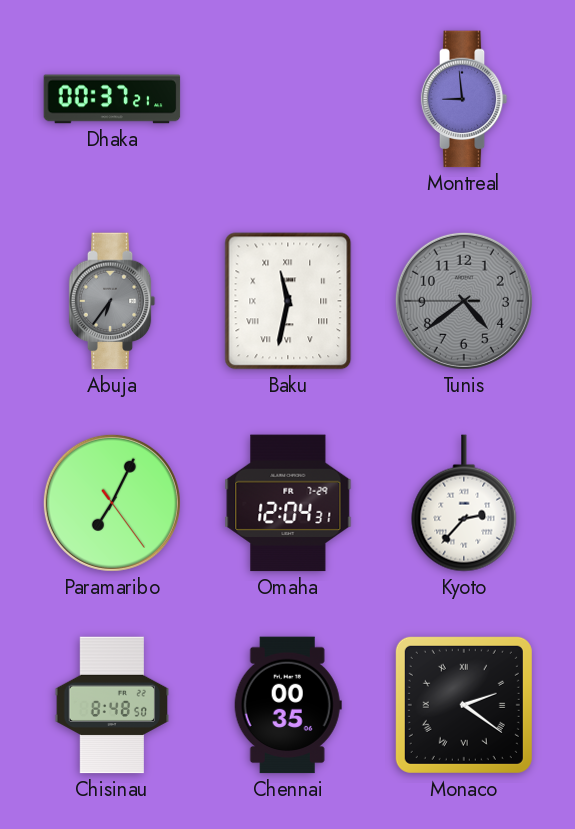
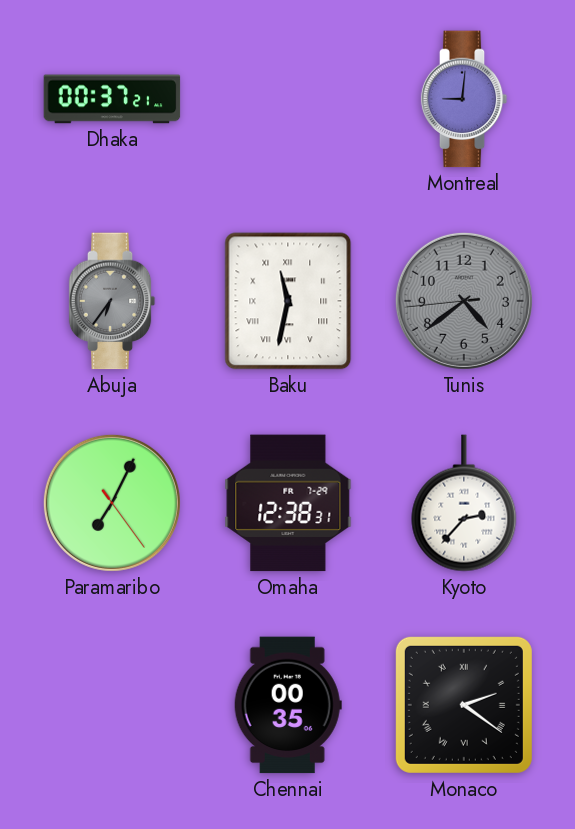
Montreal: 8:59 -> 9:01 (464, 99)
Tunis: 4:38:45 -> 4:38:44 (464, 301)
Omaha: 12:04 -> 12:38 (288, 503)
Chisinau: 8:48 -> none (112, 705)
